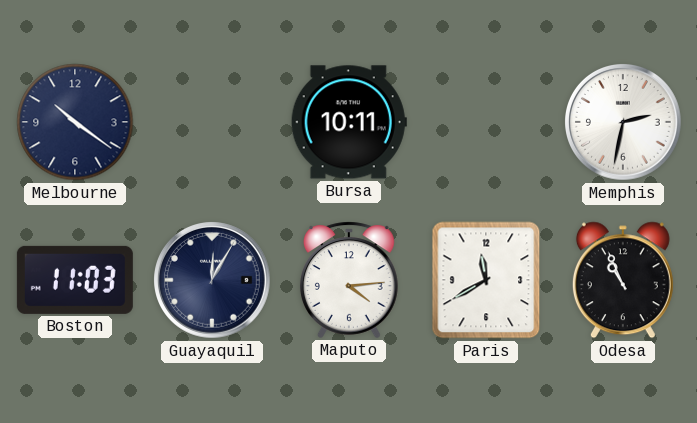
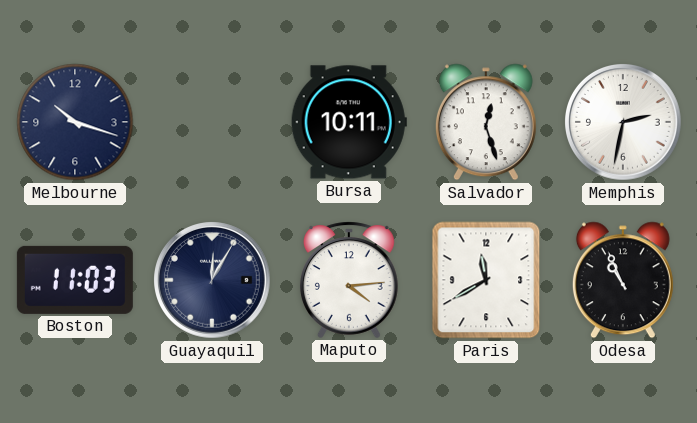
Melbourne: 10:21 -> 10:18 (75, 122)
Salvador: none -> 12:27 (486, 122)
